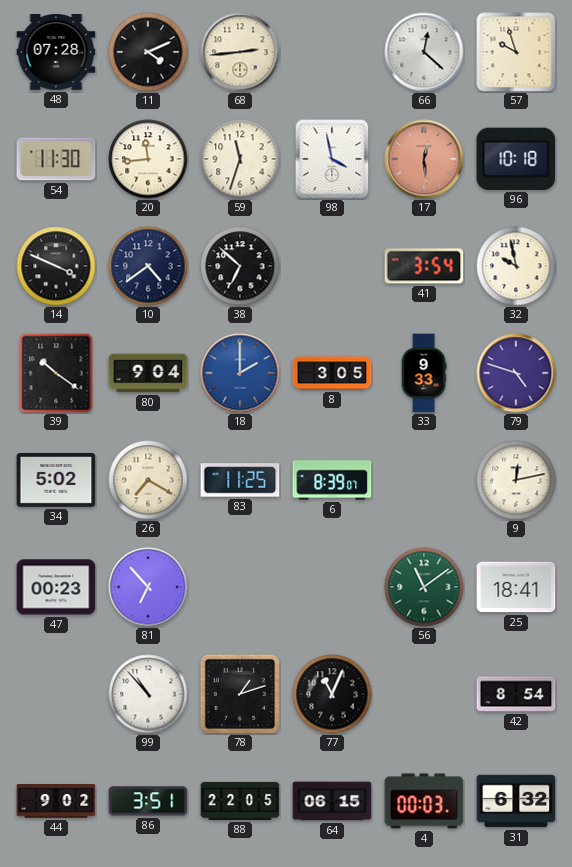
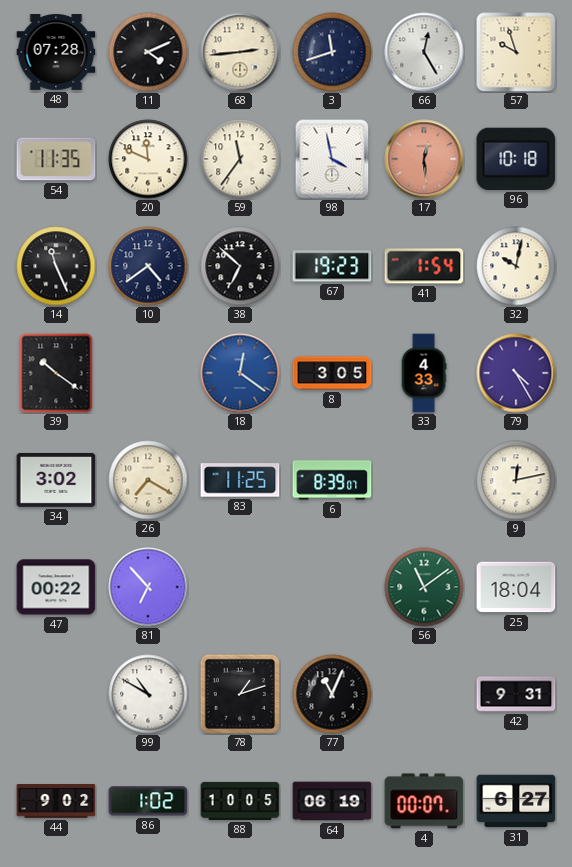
3: none -> 11:42 (332, 52)
66: 12:22 -> 12:25 (424, 52)
54: 11:30 -> 11:35 (56, 159)
20: 11:44 -> 11:49 (148, 159)
59: 11:33 -> 11:36 (240, 159)
14: 3:49 -> 11:26 (56, 266)
67: none -> 19:23 (332, 266)
41: 3:54 -> 1:54 (424, 266)
32: 9:58 -> 10:02 (516, 266)
80: 9:04 -> none (148, 373)
18: 2:00 -> 12:21 (240, 373)
33: 9:33 -> 4:33 (424, 373)
79: 4:48 -> 4:25 (516, 373)
34: 5:02 -> 3:02 (56, 480)
47: 00:23 -> 00:22 (56, 587)
25: 18:41 -> 18:04 (516, 587)
99: 10:53 -> 10:50 (148, 694)
42: 8:54 -> 9:31 (516, 694)
86: 3:51 -> 1:02 (148, 801)
88: 22:05 -> 10:05 (240, 801)
64: 06:15 -> 06:19 (332, 801)
4: 00:03 -> 00:07 (424, 801)
31: 6:32 -> 6:27 (516, 801)
